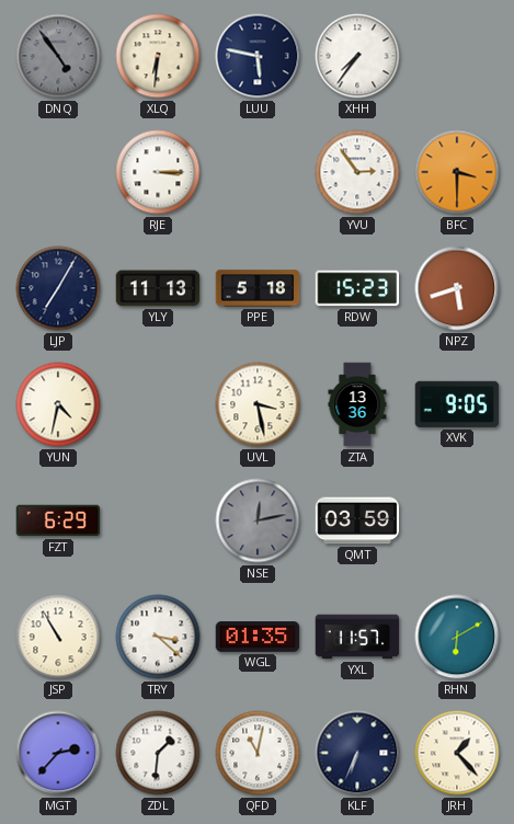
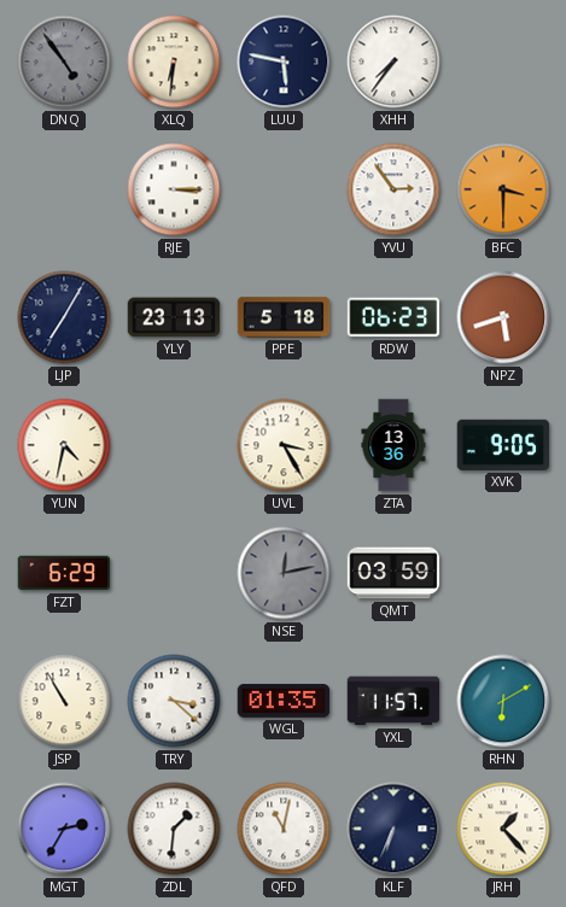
YLY: 11:13 -> 23:13 (174, 317)
RDW: 15:23 -> 06:23 (393, 317)
UVL: 3:28 -> 3:25 (284, 445)
MGT: 2:37 -> 2:35 (64, 829)
